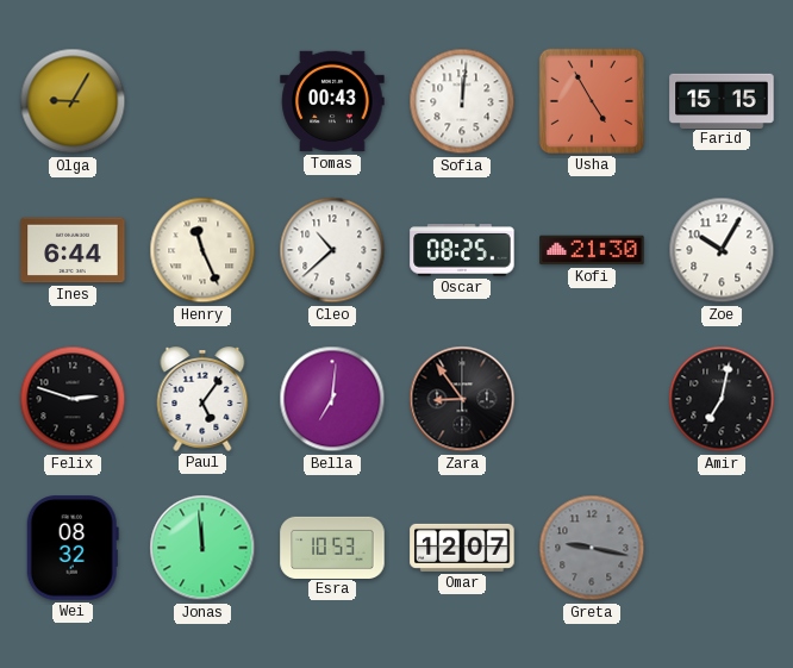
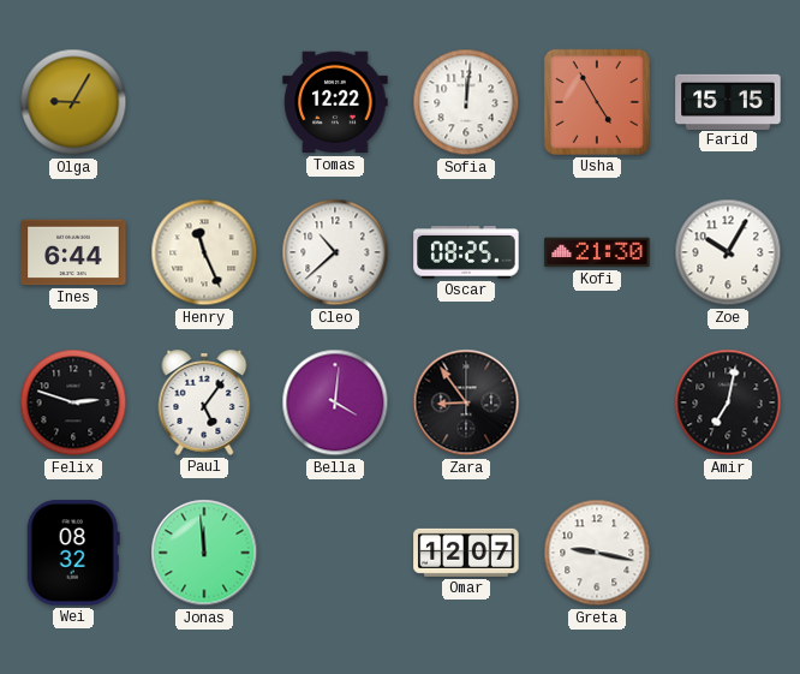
Tomas: 00:43 -> 12:22 (335, 102)
Bella: 7:01 -> 4:01 (335, 402)
Esra: 10:53 -> none (332, 547)
Greta dial: grey -> white (597, 553)
